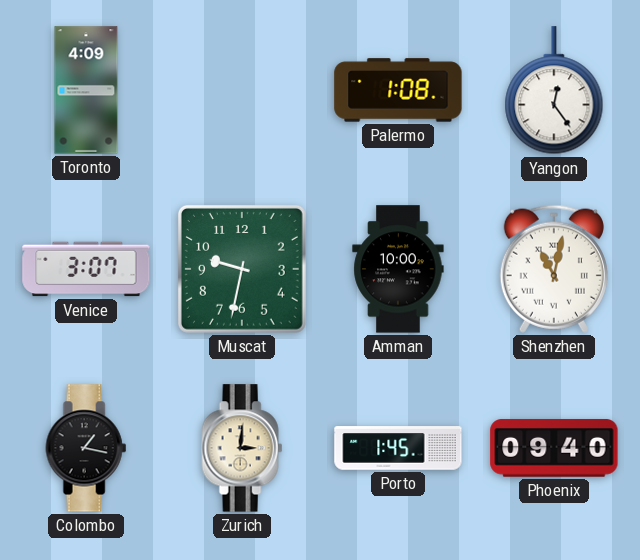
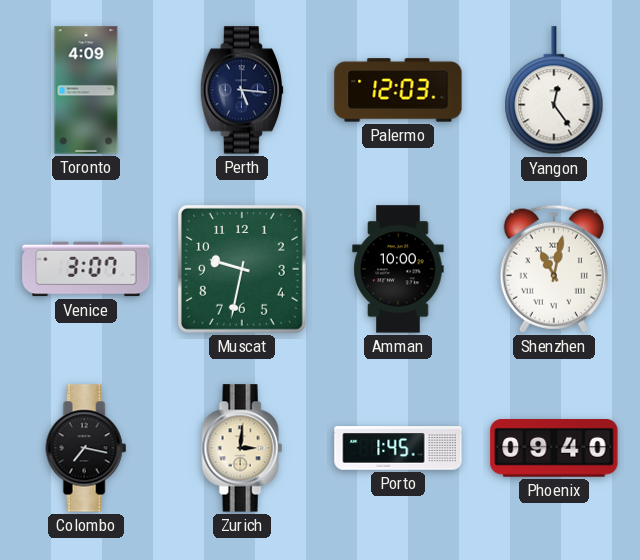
Perth: none -> 5:16 (242, 90)
Palermo: 1:08 -> 12:03 (398, 90)
Colombo: 1:17 -> 7:17 (86, 448)
